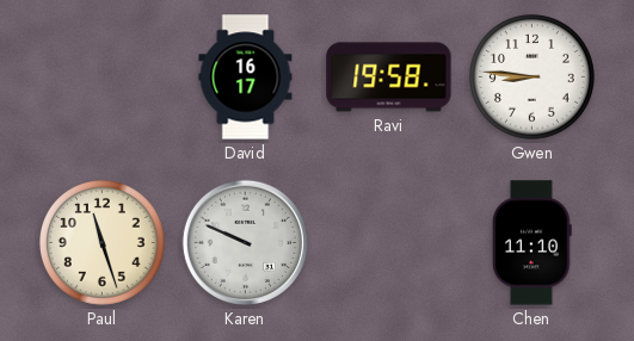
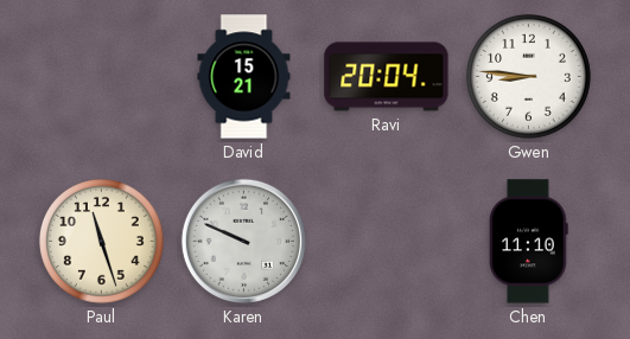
David: 16:17 -> 15:21 (244, 77)
Ravi: 19:58 -> 20:04 (387, 77)
